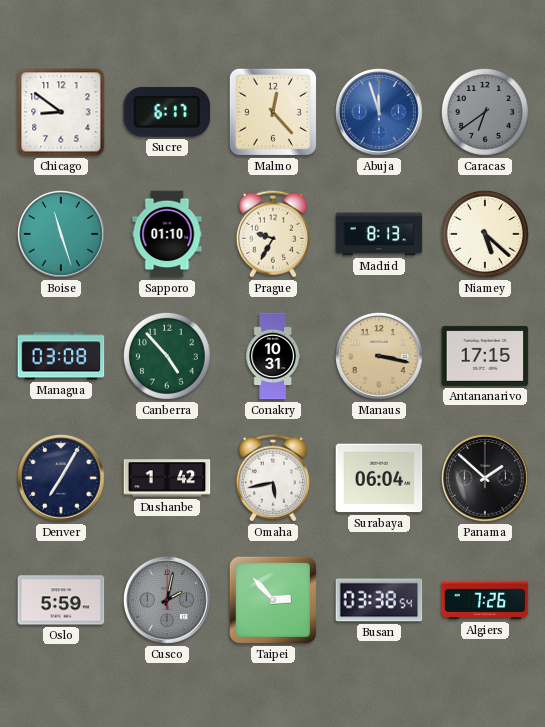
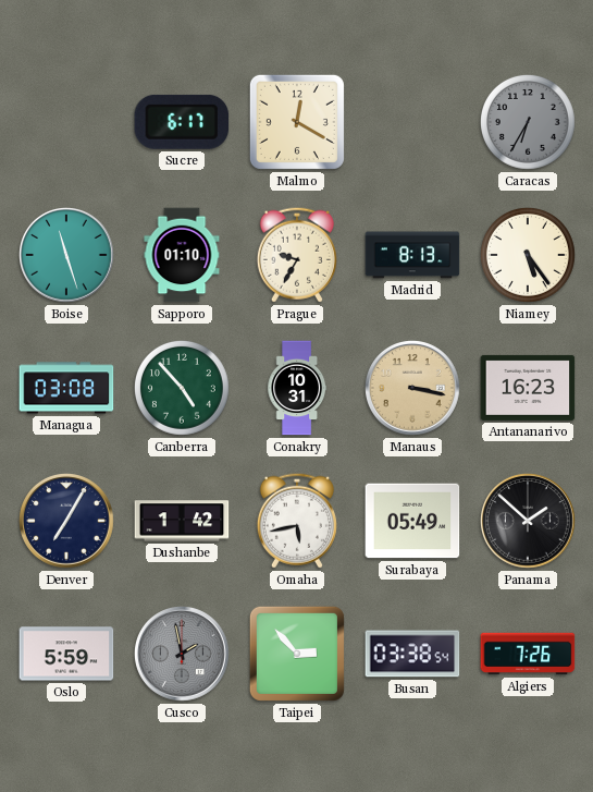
Chicago: 8:51 -> none (61, 112)
Malmo: 12:23 -> 12:20 (297, 122)
Abuja: 11:57 -> none (380, 113)
Caracas: 6:39 -> 6:35 (529, 123)
Niamey: 5:22 -> 5:24 (529, 256)
Antananarivo: 17:15 -> 16:23 (528, 388)
Surabaya: 06:04 -> 05:49 (412, 521)
Cusco: 2:02 -> 1:58 (183, 655)
